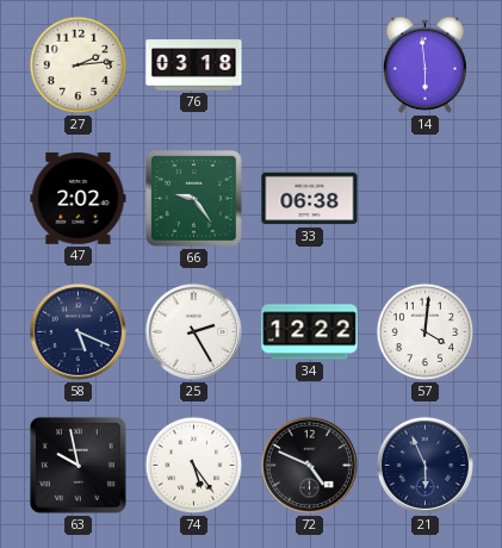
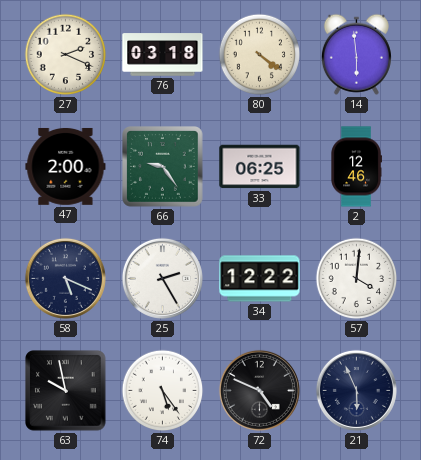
27: 2:14 -> 2:19 (66, 55)
80: none -> 4:21 (260, 55)
47: 2:02 -> 2:00 (66, 166)
33: 06:38 -> 06:25 (260, 167)
2: none -> 12:46 (356, 167)
